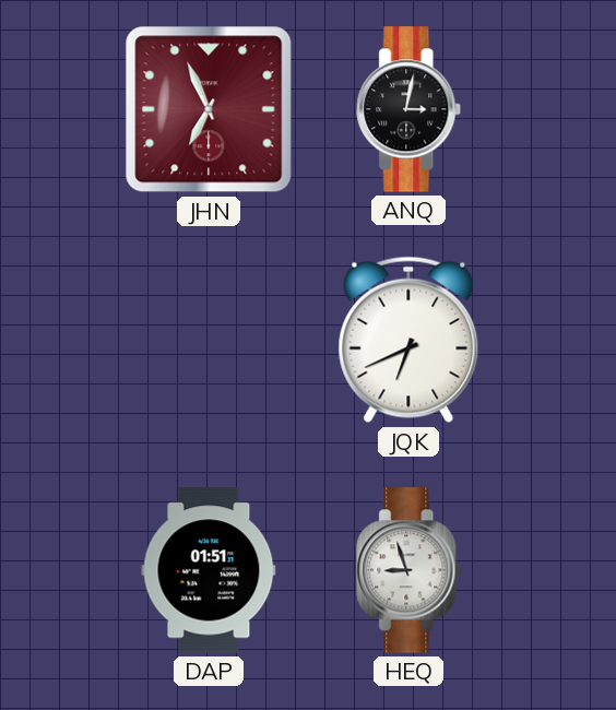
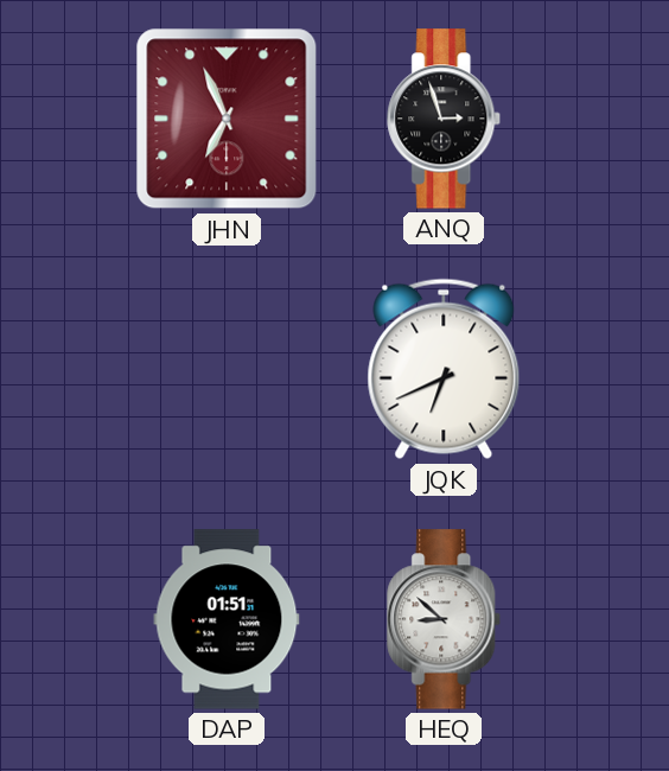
ANQ: 3:02 -> 2:57 (445, 119)
HEQ: 8:57 -> 8:52 (445, 619)
